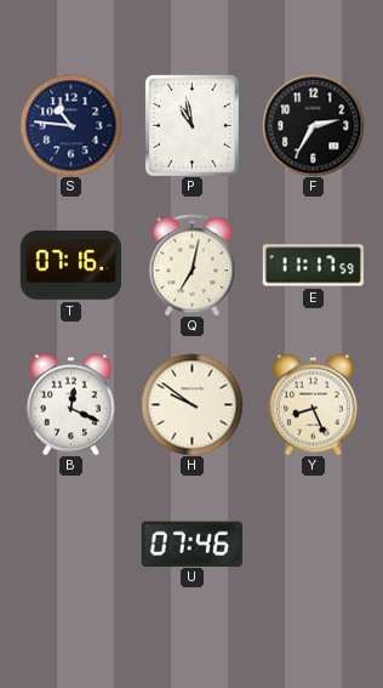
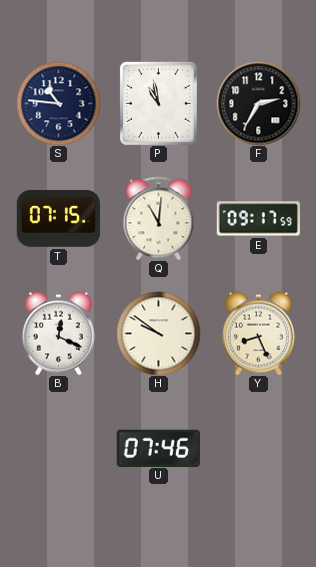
T: 07:16 -> 07:15 (58, 218)
Q: 7:02 -> 11:01 (159, 218)
E: 11:17 -> 09:17 (258, 219)
